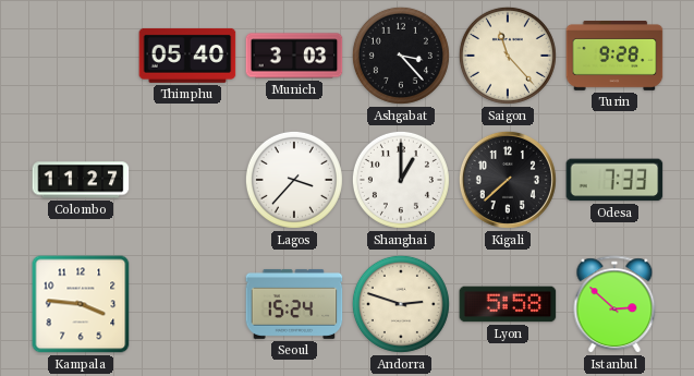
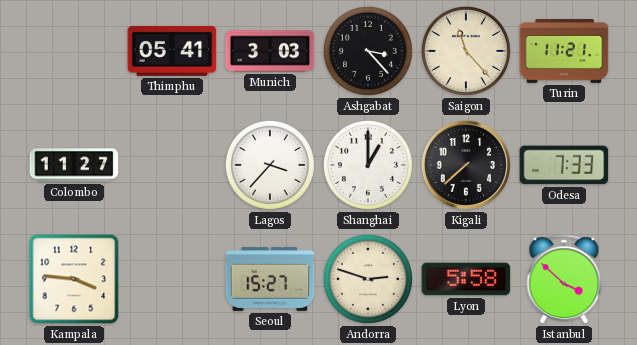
Thimphu: 05:40 -> 05:41 (172, 51)
Turin: 9:28 -> 11:21 (564, 52)
Seoul: 15:24 -> 15:27 (270, 279)
Istanbul: 2:52 -> 3:52 (564, 280)
